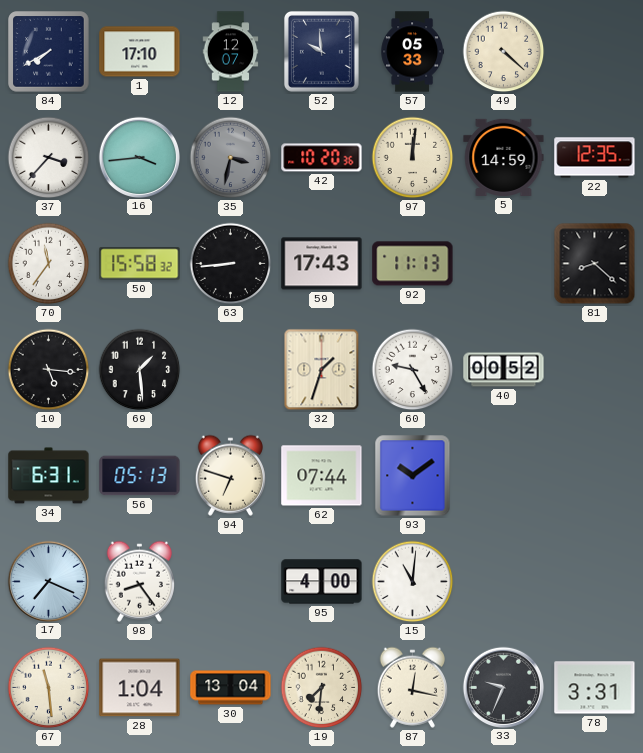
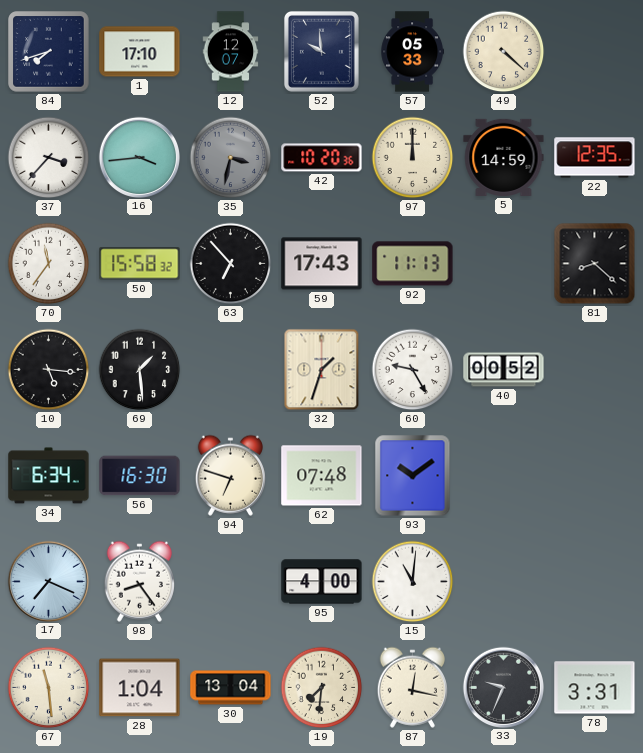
84: 7:40 -> 7:42 (49, 52)
97: 12:01 -> 12:00 (413, 158)
63: 8:44 -> 6:53 (231, 264)
34: 6:31 -> 6:34 (49, 476)
56: 05:13 -> 16:30 (140, 476)
62: 07:44 -> 07:48 (322, 476)
